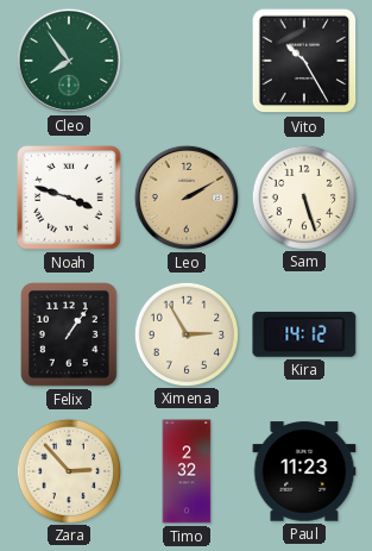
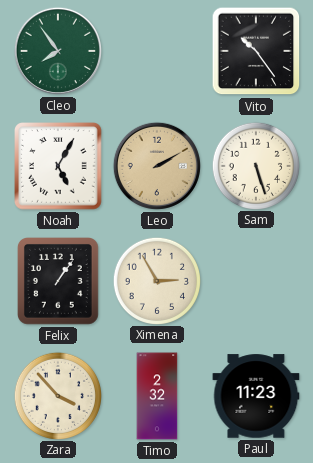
Vito: 10:25 -> 10:24 (256, 51)
Noah: 3:48 -> 5:05 (59, 167)
Kira: 14:12 -> none (304, 334)
Zara: 2:53 -> 3:53 (57, 395)
